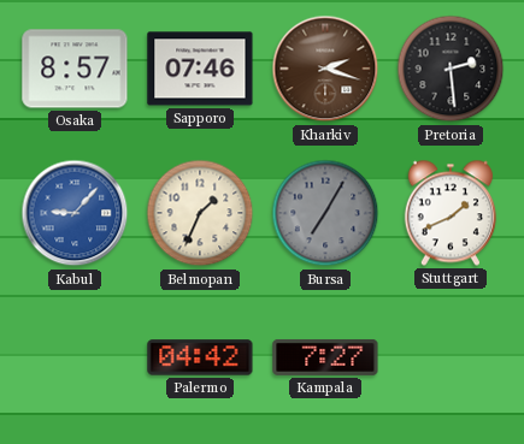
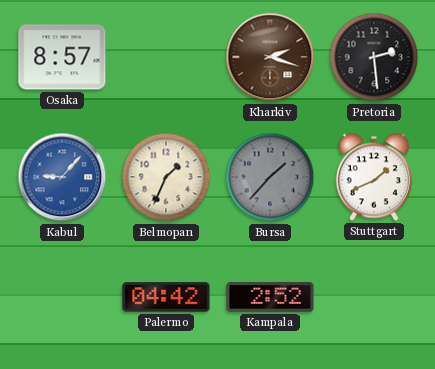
Sapporo: 07:46 -> none (200, 69)
Bursa: 7:05 -> 1:37 (270, 177)
Kampala: 7:27 -> 2:52 (270, 297)
